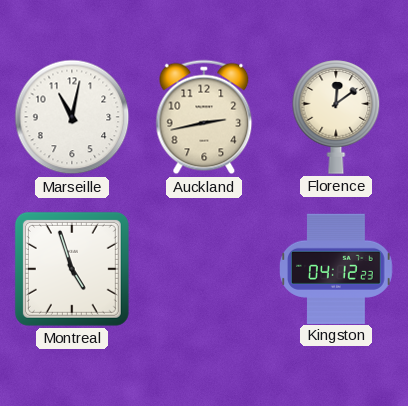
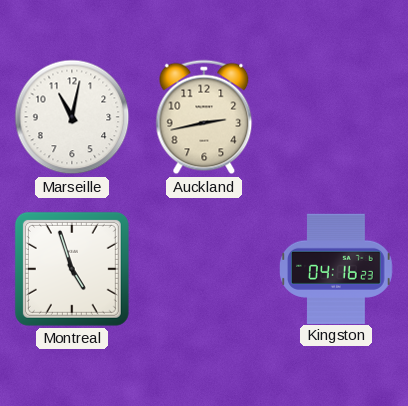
Florence: 12:09 -> none (336, 117)
Kingston: 04:12 -> 04:16 (337, 268)
